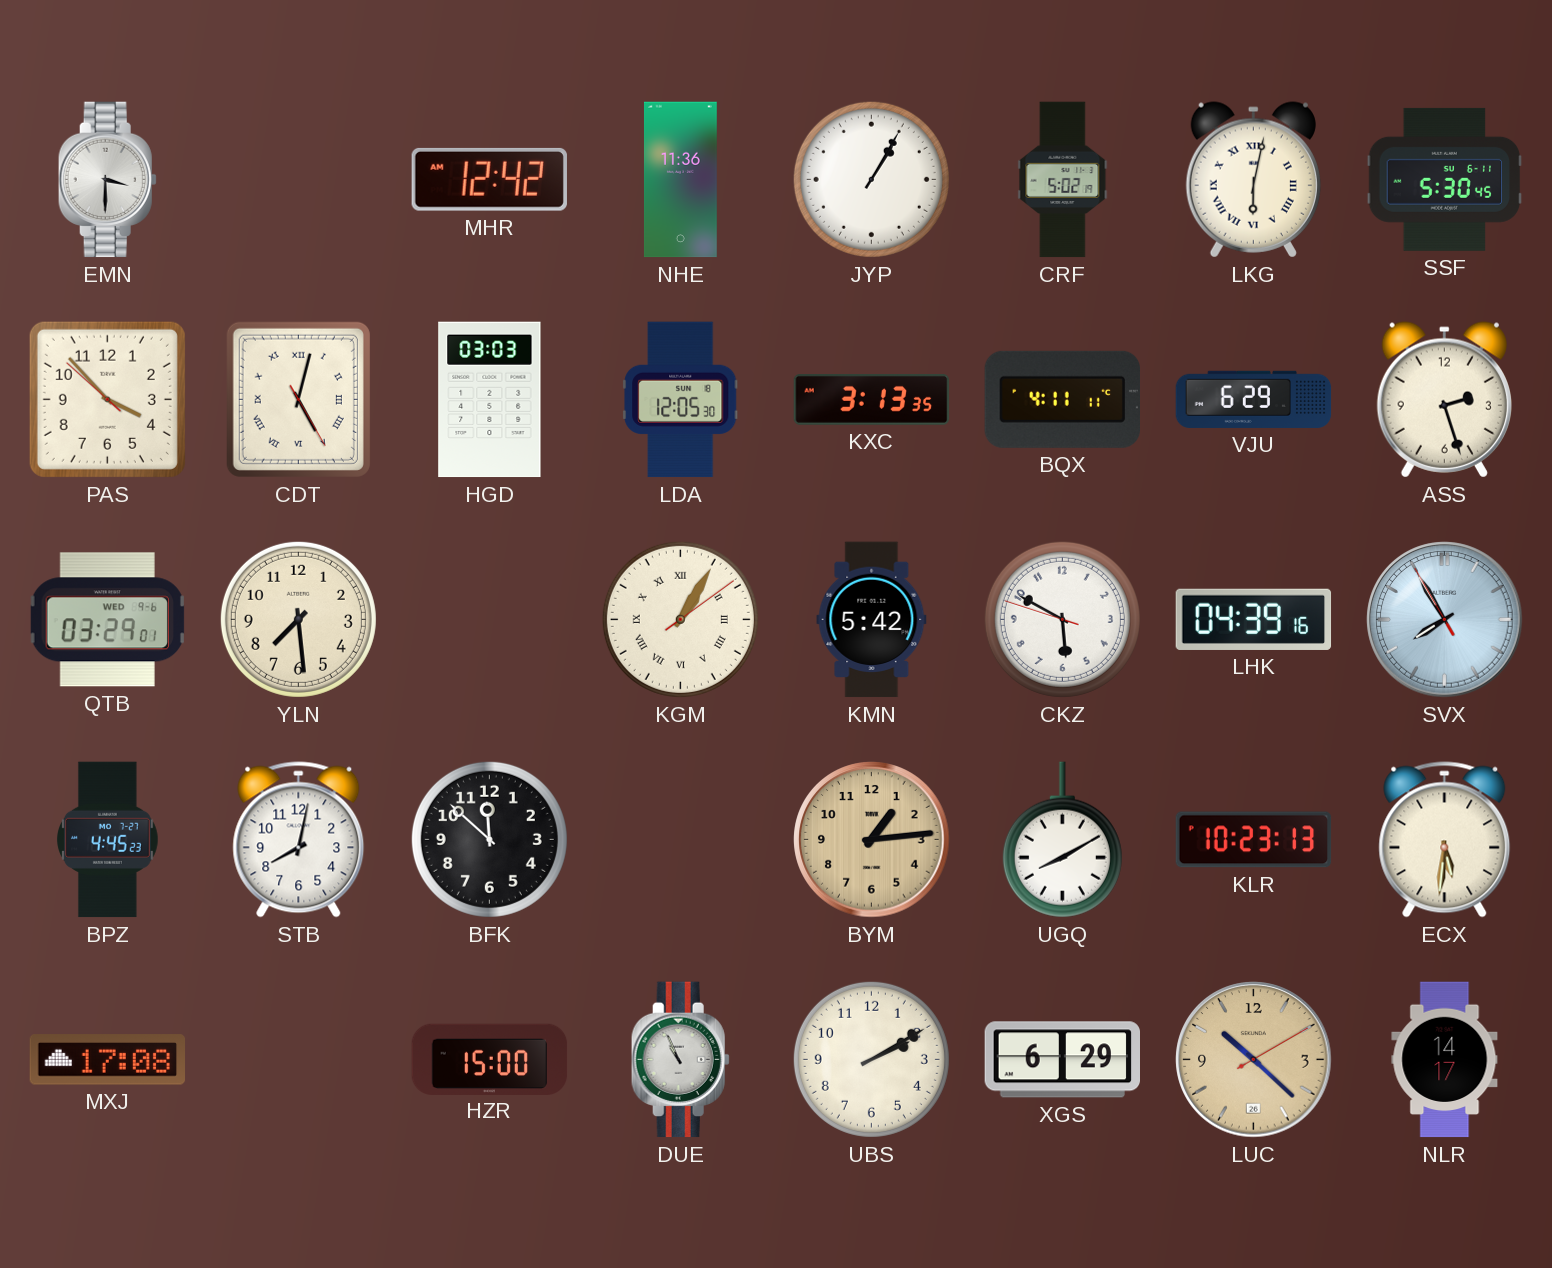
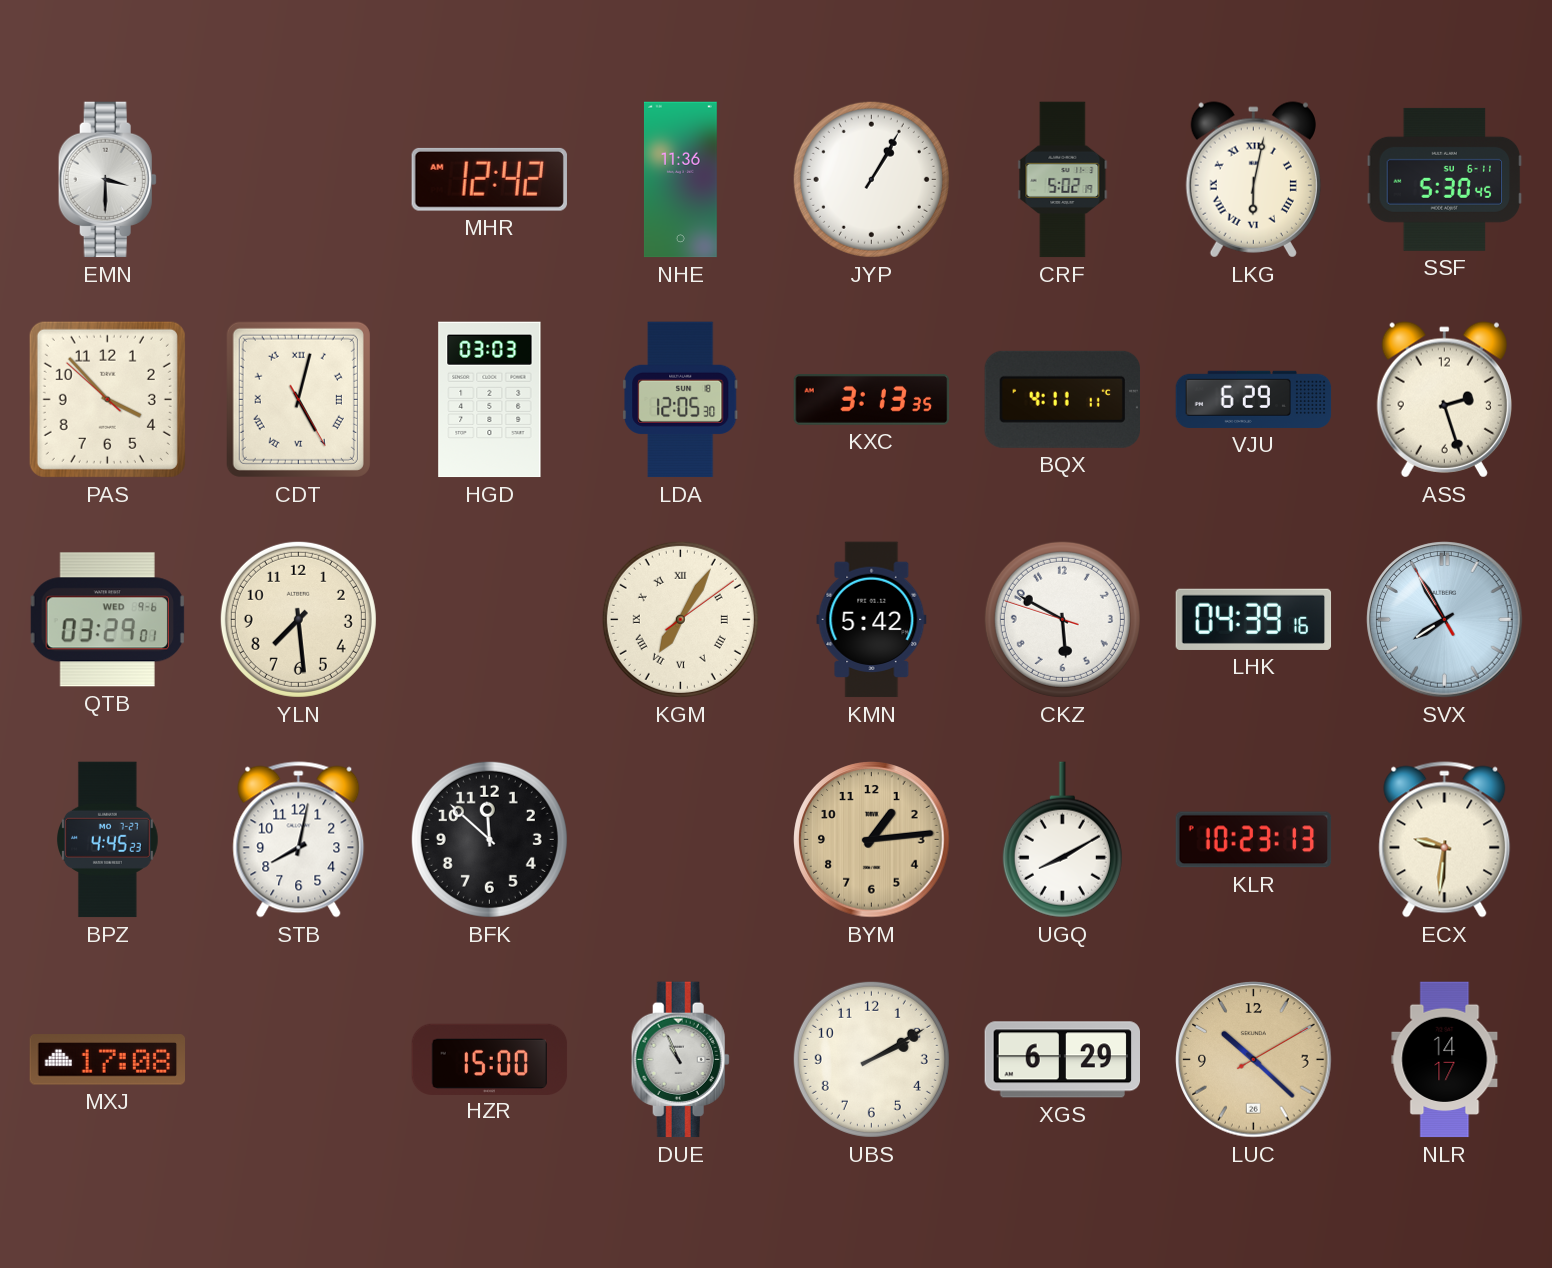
KGM: 1:05 -> 7:05 (680, 619)
ECX: 5:31 -> 9:31 (1445, 840)
